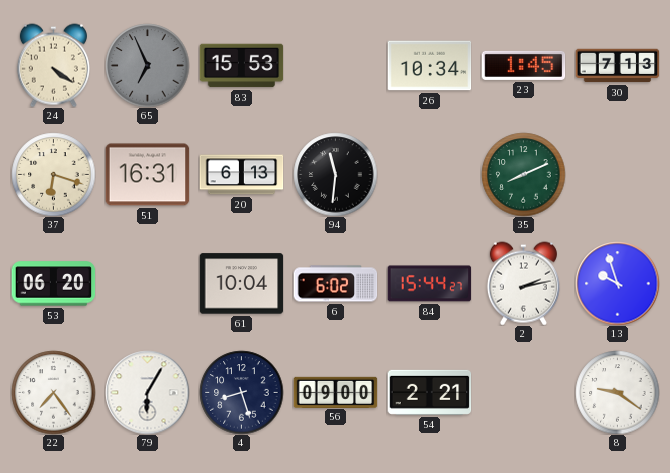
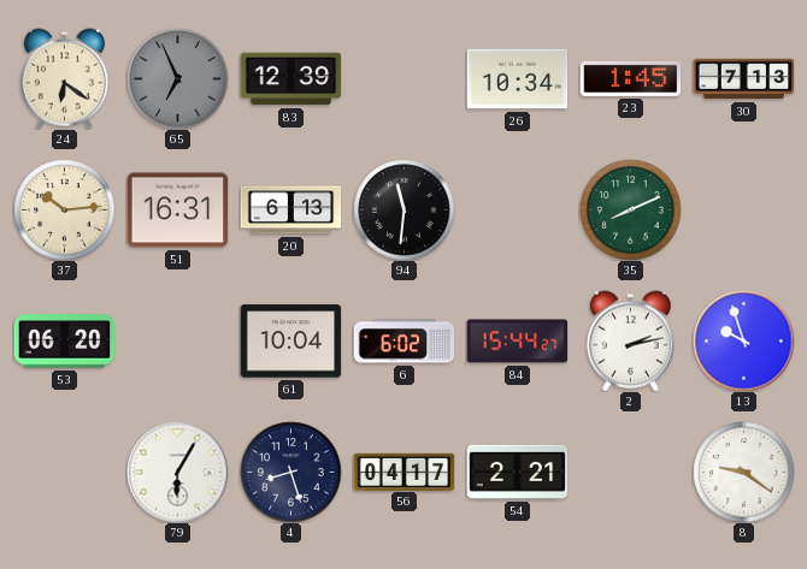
24: 4:21 -> 6:21 (64, 78)
83: 15:53 -> 12:39 (290, 79)
37: 6:18 -> 10:14 (64, 209)
22: 7:24 -> none (53, 392)
56: 09:00 -> 04:17 (403, 472)
